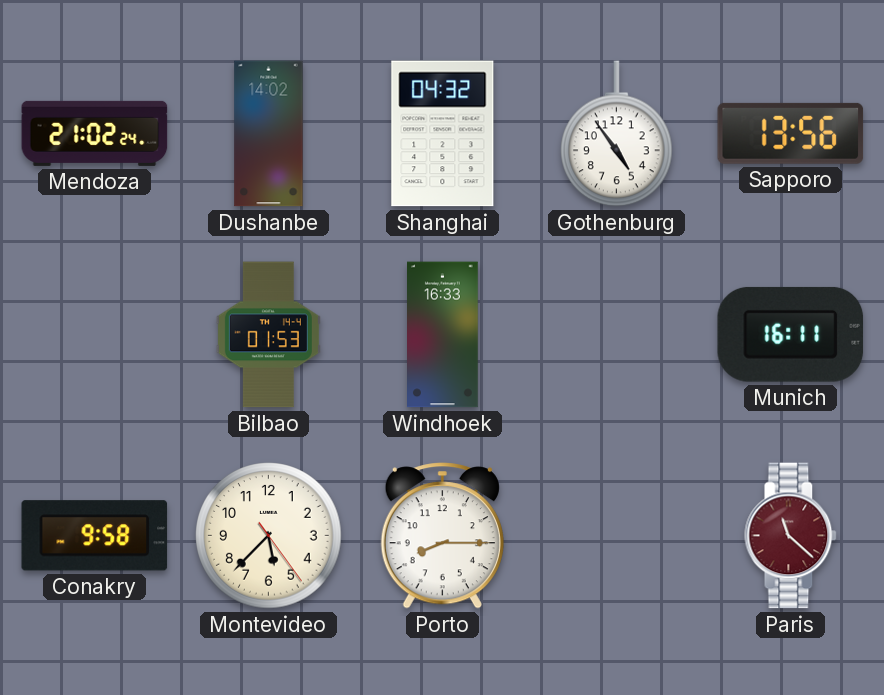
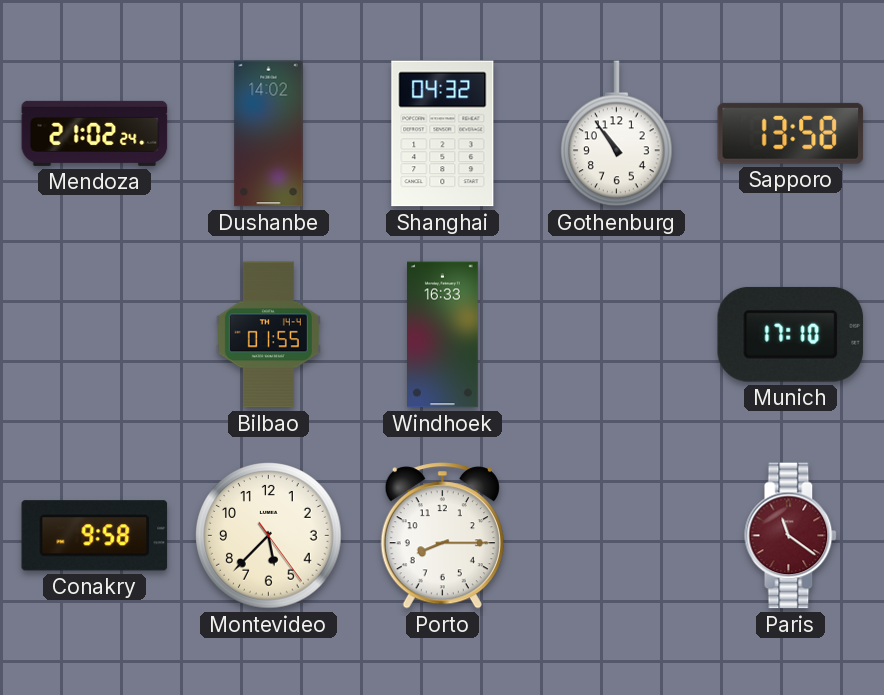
Gothenburg: 4:54 -> 10:54 (617, 134)
Sapporo: 13:56 -> 13:58 (791, 133)
Bilbao: 01:53 -> 01:55 (268, 335)
Munich: 16:11 -> 17:10 (791, 334)
Paris: 11:22 -> 11:21 (791, 536)
